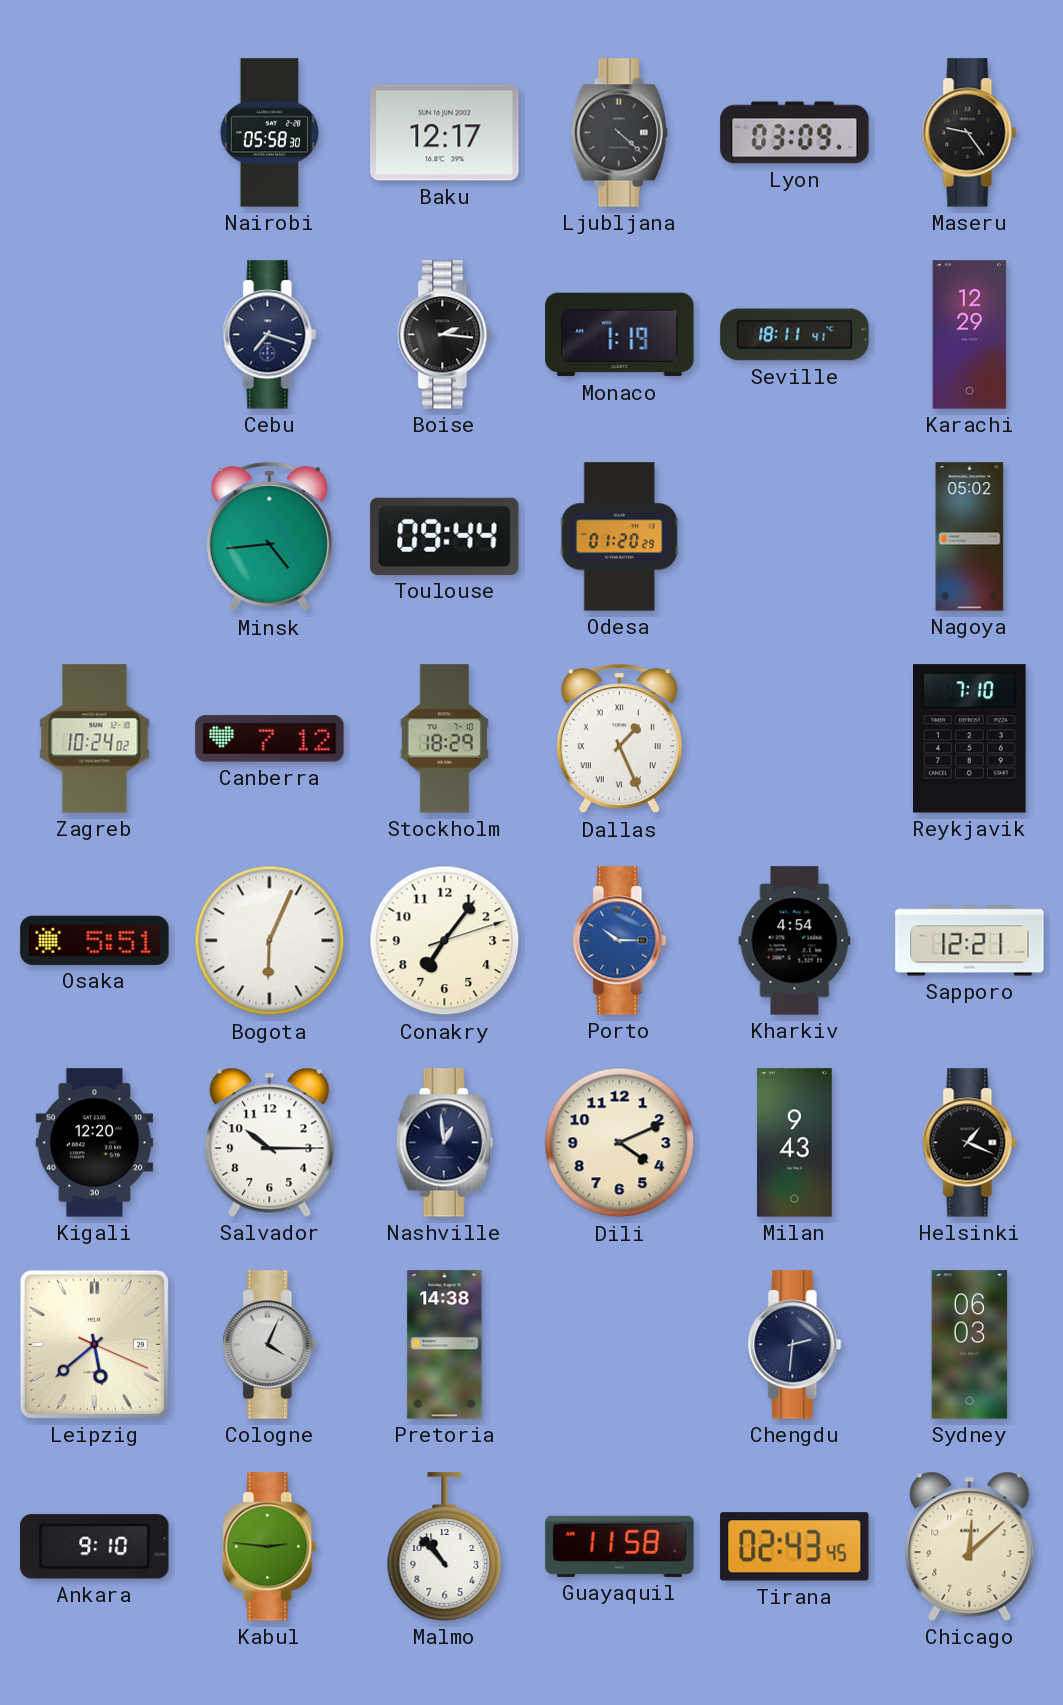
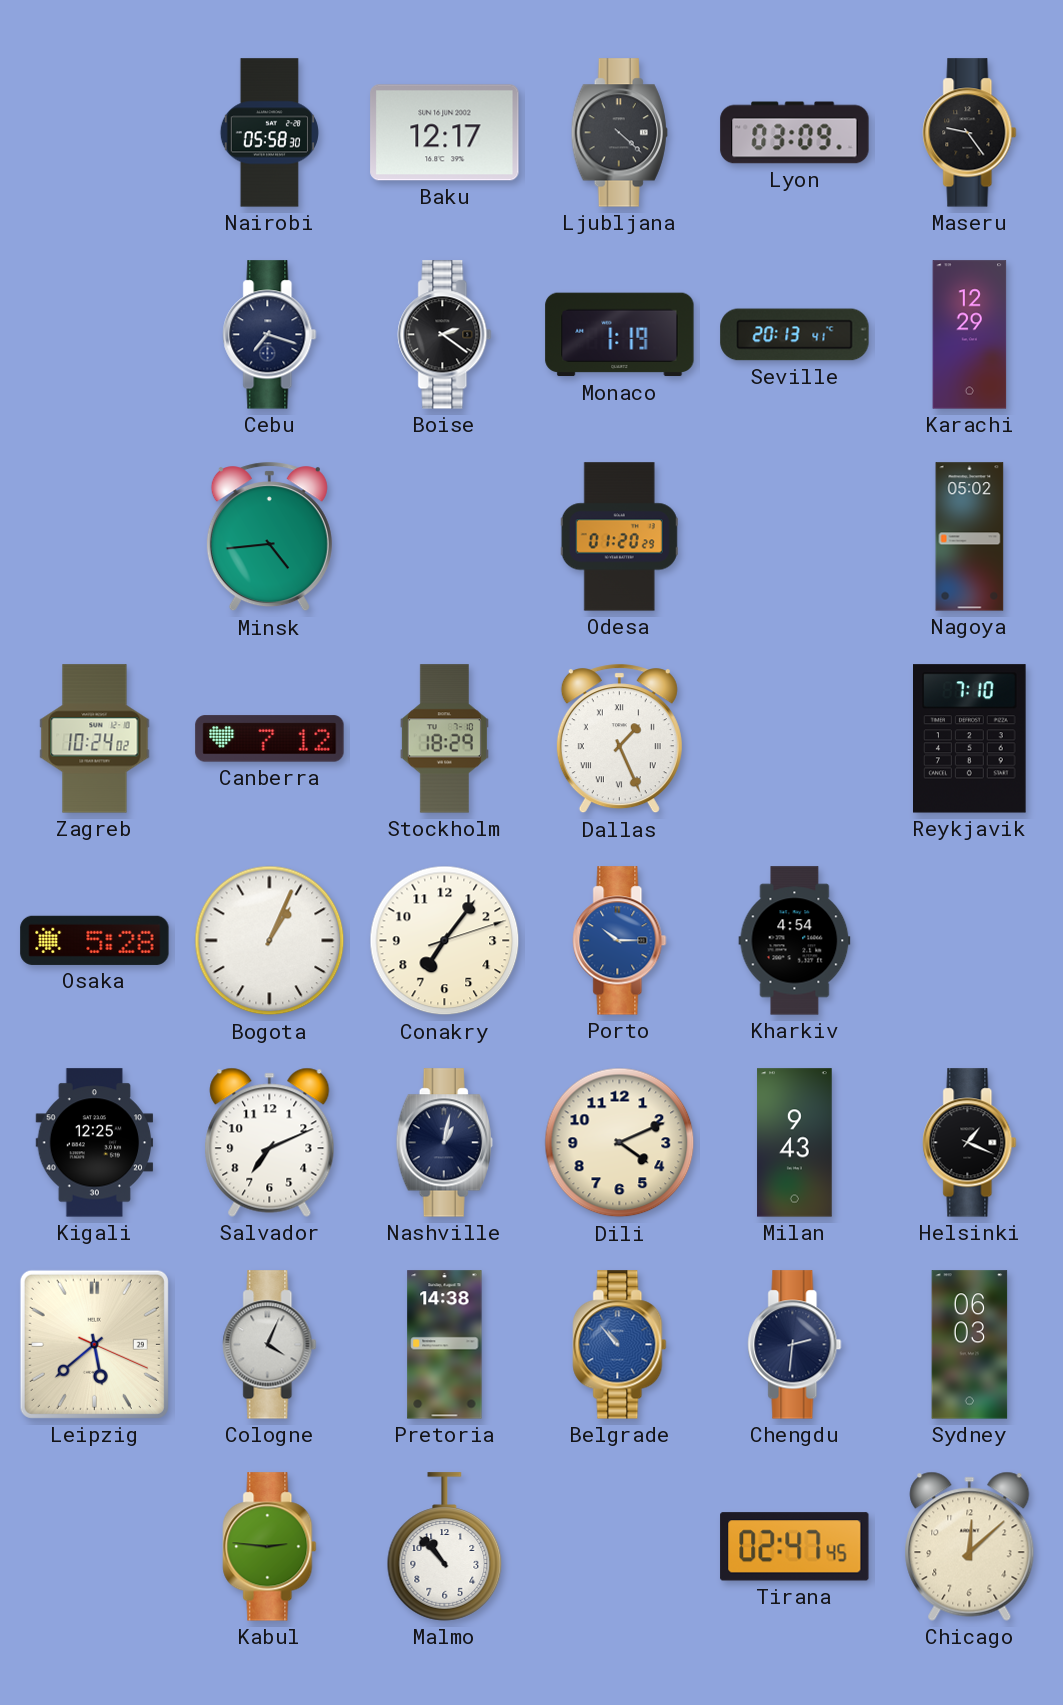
Boise: 2:16 -> 2:21 (445, 335)
Seville: 18:11 -> 20:13 (795, 335)
Toulouse: 09:44 -> none (445, 536)
Osaka: 5:51 -> 5:28 (95, 940)
Bogota: 6:04 -> 1:04 (270, 941)
Sapporo: 12:21 -> none (970, 941)
Kigali: 12:20 -> 12:25 (95, 1143)
Salvador: 10:15 -> 7:11 (270, 1142)
Nashville: 12:59 -> 1:02 (444, 1143)
Belgrade: none -> 10:53 (620, 1345)
Ankara: 9:10 -> none (95, 1547)
Guayaquil: 11:58 -> none (620, 1546)
Tirana: 02:43 -> 02:47 (795, 1547)
